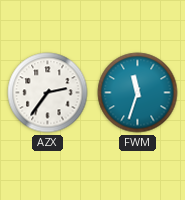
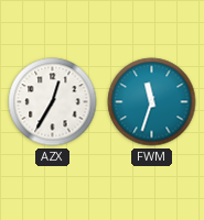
AZX: 2:36 -> 12:35 (53, 102)
